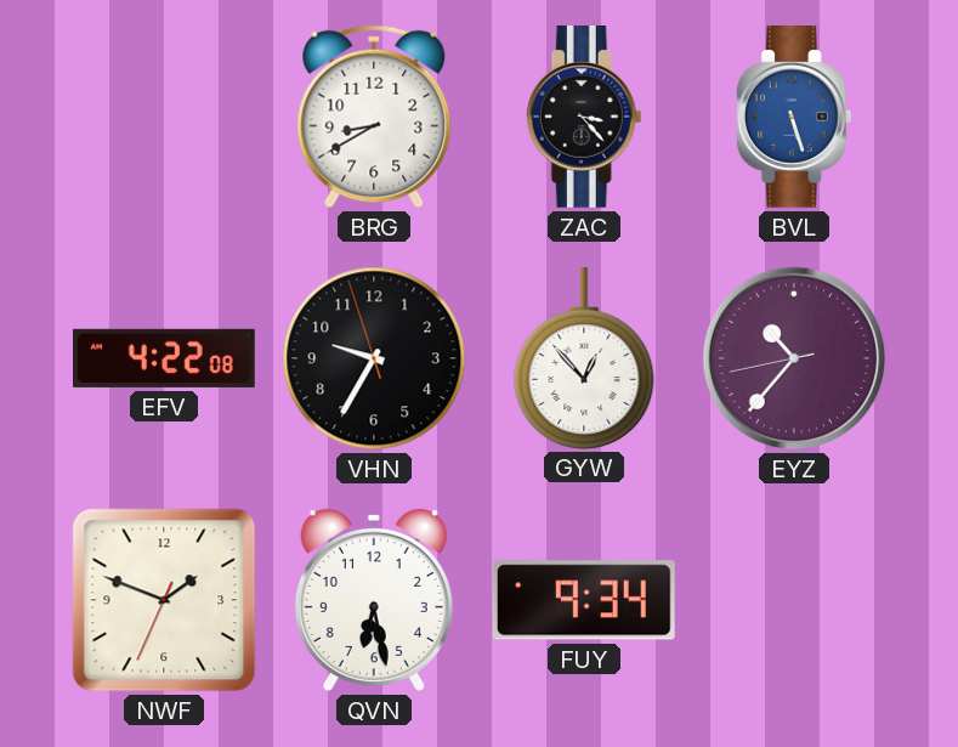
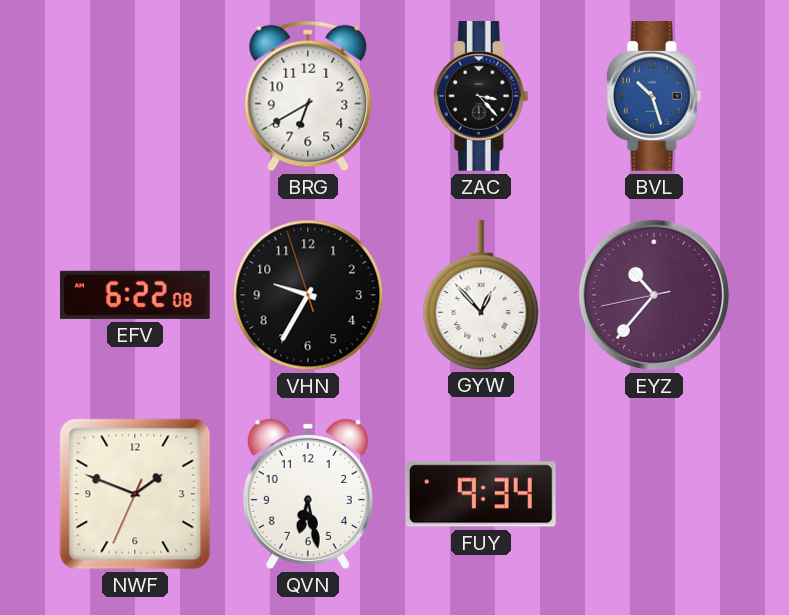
BRG: 8:40 -> 6:40 (308, 96)
BVL: 5:27 -> 10:27 (654, 97)
EFV: 4:22 -> 6:22 (136, 295)
